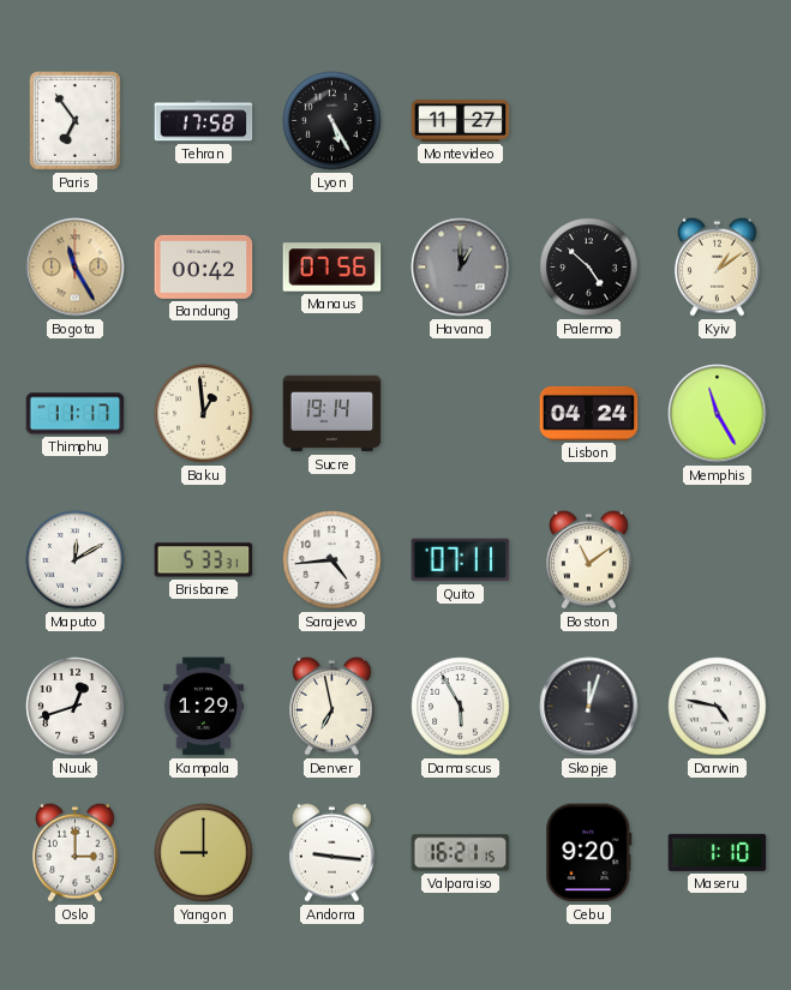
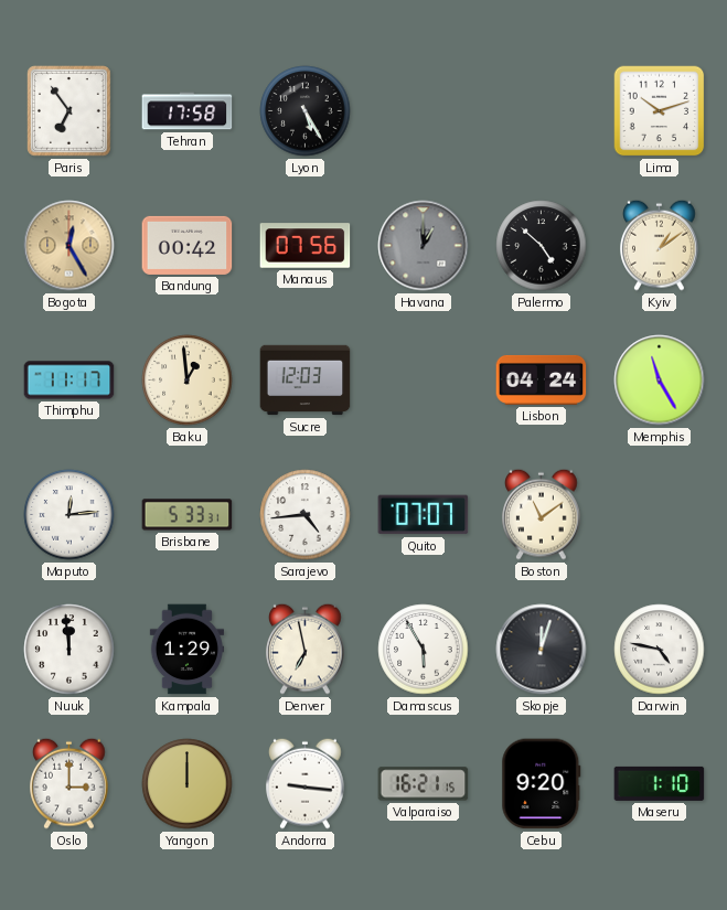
Montevideo: 11:27 -> none (461, 121)
Lima: none -> 10:12 (660, 111)
Bogota: 11:25 -> 12:25 (70, 246)
Sucre: 19:14 -> 12:03 (306, 381)
Maputo: 12:10 -> 12:14 (70, 515)
Quito: 07:11 -> 07:07 (424, 515)
Nuuk: 12:42 -> 11:59 (70, 650)
Yangon: 9:00 -> 12:00 (188, 784)
